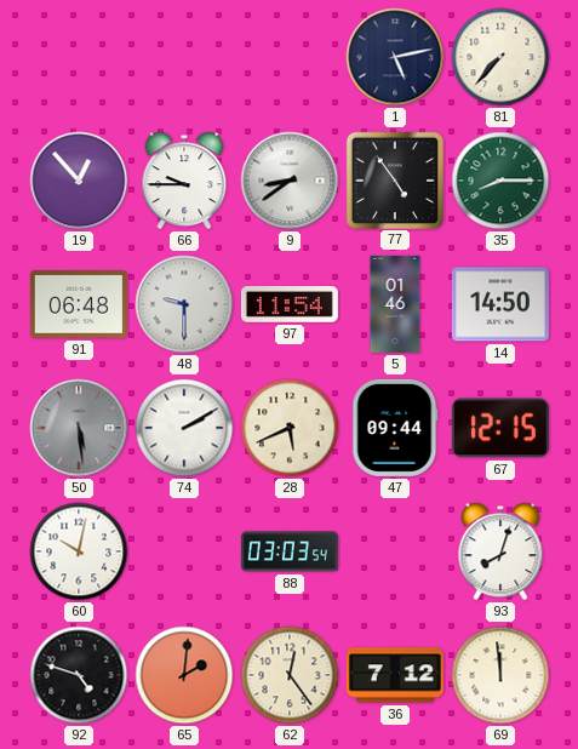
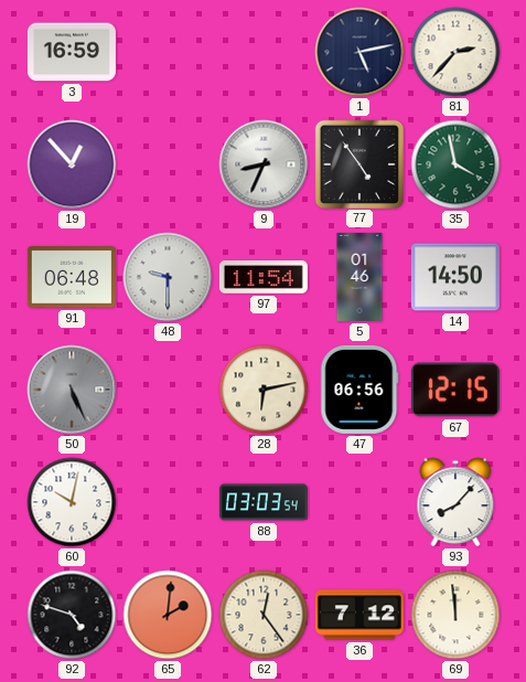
3: none -> 16:59 (72, 52)
81: 7:37 -> 2:37 (455, 52)
66: 9:45 -> none (184, 181)
9: 8:39 -> 8:34 (264, 164)
35: 8:15 -> 3:58 (455, 164)
50: 5:29 -> 5:26 (72, 390)
74: 2:10 -> none (184, 428)
28: 5:41 -> 6:13 (264, 390)
47: 09:44 -> 06:56 (359, 390)
93: 8:03 -> 8:07 (455, 502)
